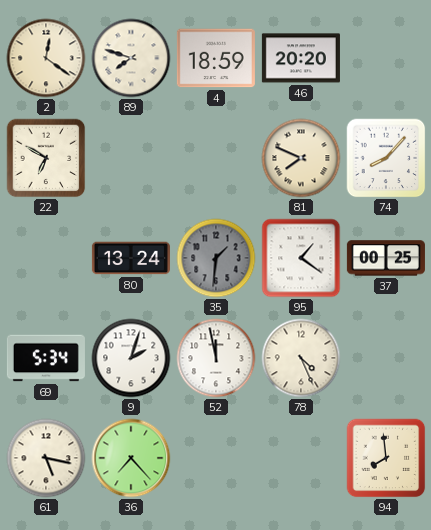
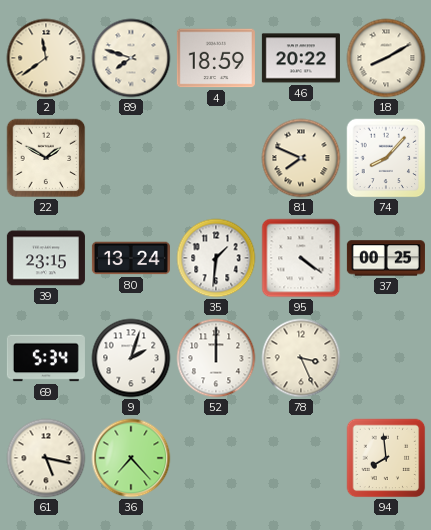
2: 12:21 -> 11:39 (46, 58)
46: 20:20 -> 20:22 (301, 58)
18: none -> 8:10 (386, 58)
22: 6:50 -> 1:50 (46, 158)
39: none -> 23:15 (46, 258)
35 dial: grey -> white (216, 258)
95: 1:21 -> 4:21 (301, 258)
52: 11:58 -> 12:00 (216, 358)
78: 4:26 -> 3:26 (301, 358)
